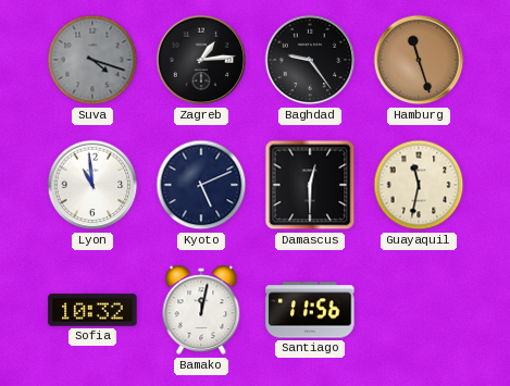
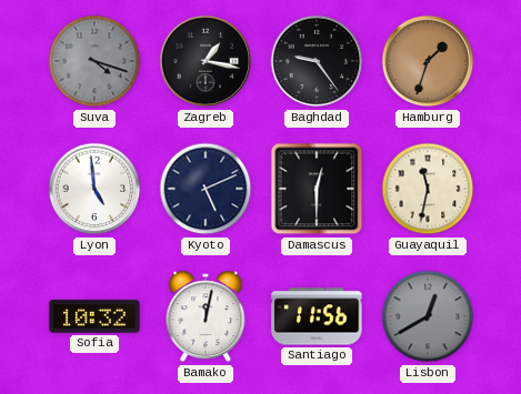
Zagreb: 1:14 -> 1:17 (206, 61)
Hamburg: 11:27 -> 1:33 (428, 61)
Lyon: 10:59 -> 4:59 (94, 189)
Lisbon: none -> 12:40 (428, 316)
